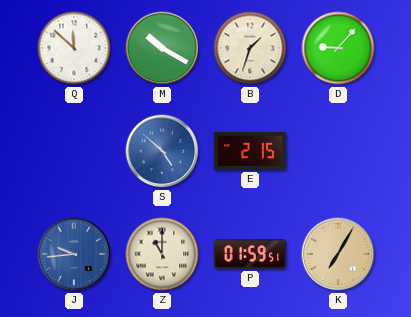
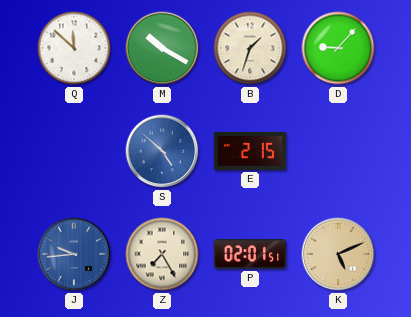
Z: 11:00 -> 7:25 (162, 254)
P: 01:59 -> 02:01 (250, 254)
K: 7:05 -> 5:11 (338, 254)
